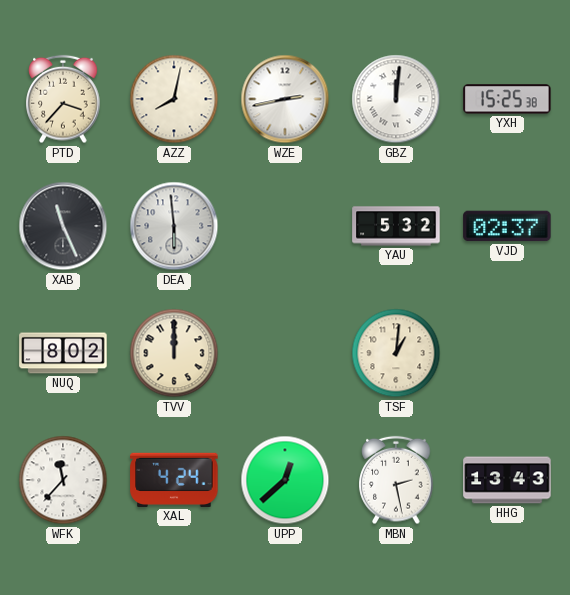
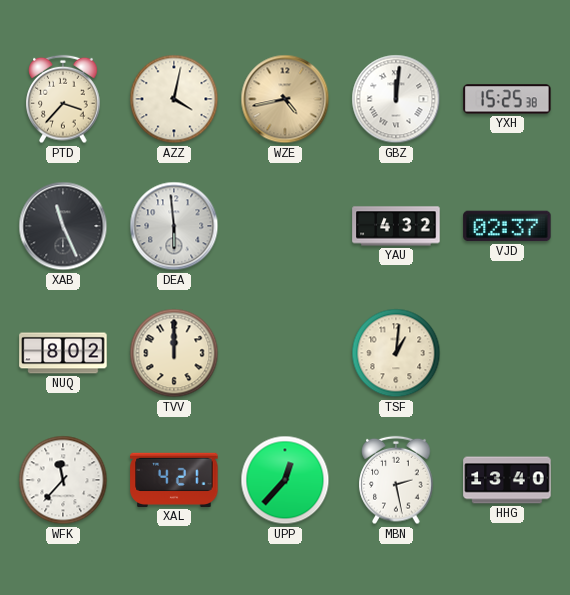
AZZ: 8:02 -> 4:02 (174, 99)
WZE: 2:43 -> 4:43 (285, 99)
WZE dial: white -> champagne (285, 99)
YAU: 5:32 -> 4:32 (396, 226)
XAL: 4:24 -> 4:21 (174, 480)
UPP: 12:38 -> 12:37 (285, 480)
HHG: 13:43 -> 13:40 (507, 480)
